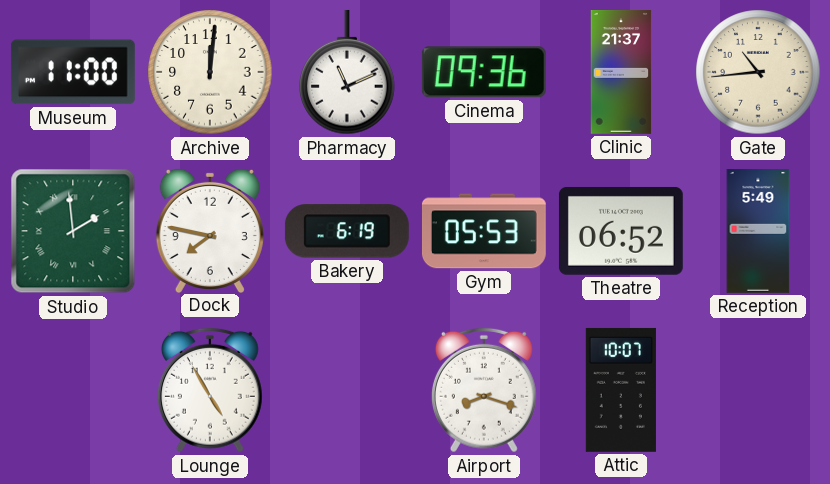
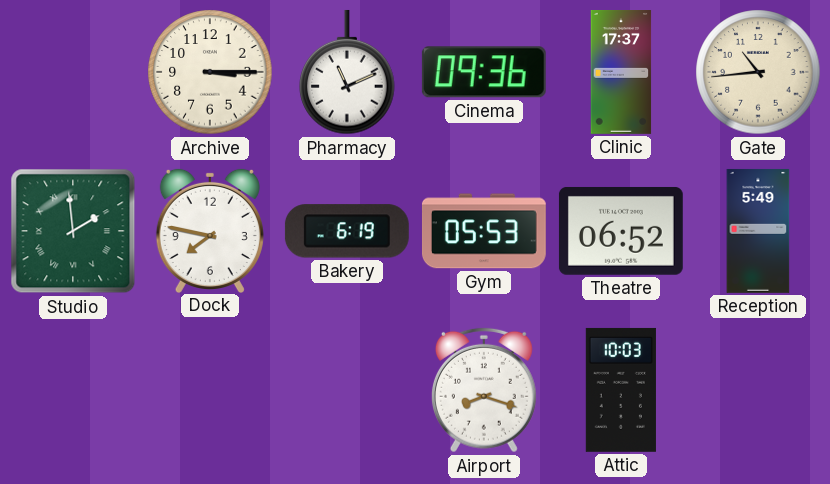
Museum: 11:00 -> none (73, 72)
Archive: 12:01 -> 3:15 (210, 72)
Clinic: 21:37 -> 17:37 (621, 73)
Lounge: 4:55 -> none (210, 390)
Attic: 10:07 -> 10:03 (621, 390)
